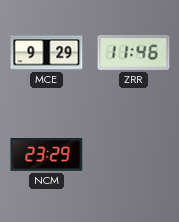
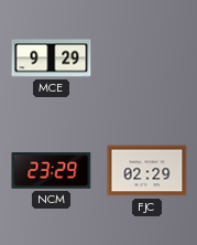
ZRR: 11:46 -> none (134, 52)
FJC: none -> 02:29 (147, 171)
